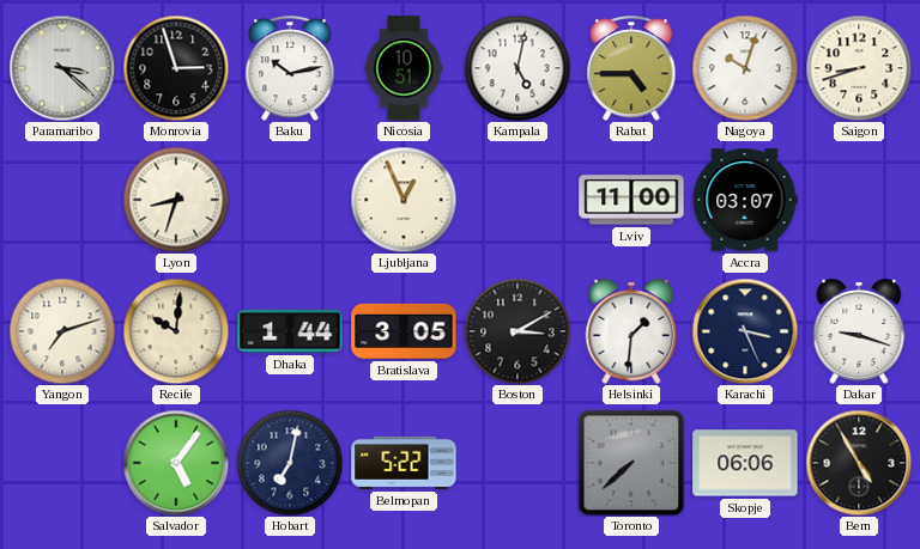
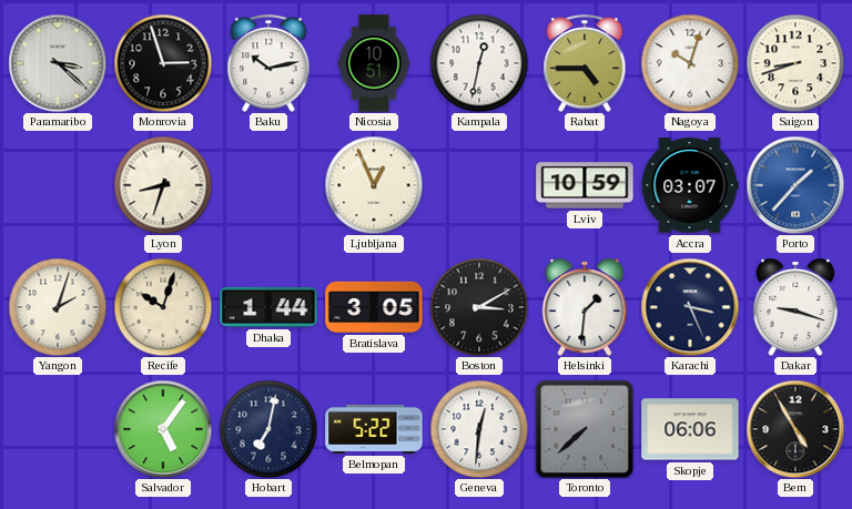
Kampala: 5:02 -> 12:32 (479, 63)
Lviv: 11:00 -> 10:59 (585, 185)
Porto: none -> 1:37 (795, 185)
Yangon: 7:12 -> 2:03 (58, 307)
Recife: 10:01 -> 10:03 (163, 307)
Geneva: none -> 12:31 (479, 429)
